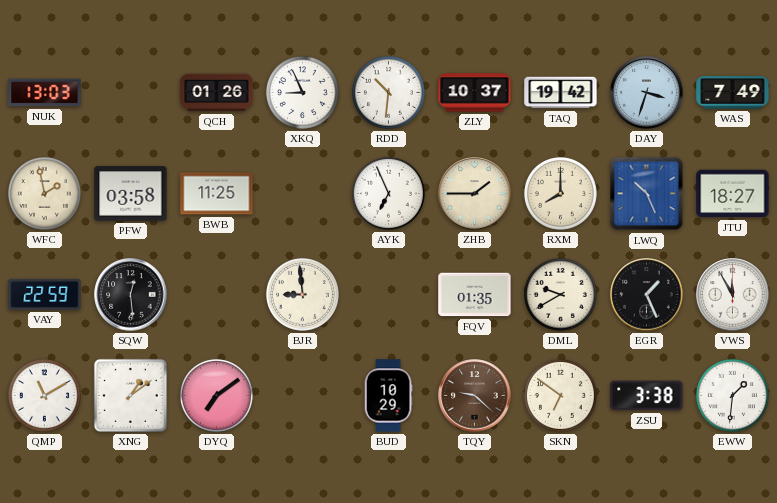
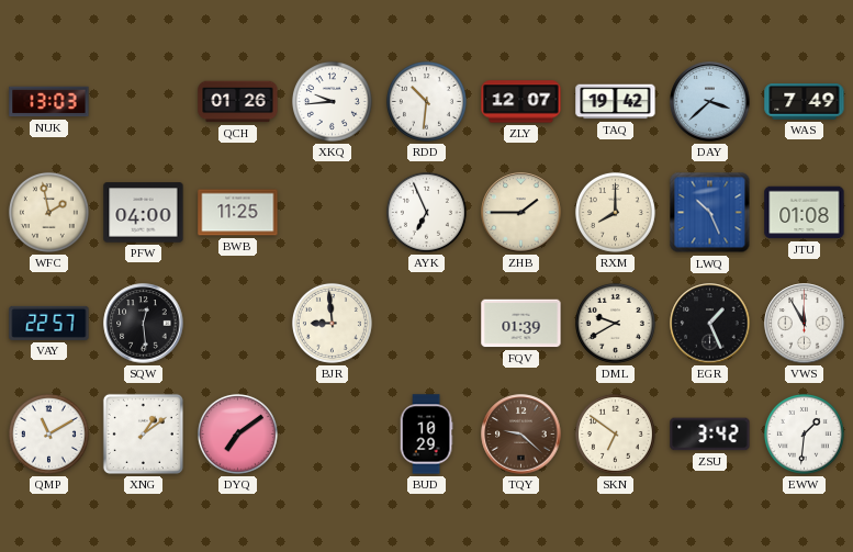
XKQ: 8:56 -> 9:44 (332, 101)
ZLY: 10:37 -> 12:07 (521, 102)
DAY: 3:33 -> 3:38 (710, 102)
PFW: 03:58 -> 04:00 (144, 213)
JTU: 18:27 -> 01:08 (805, 213)
VAY: 22:59 -> 22:57 (49, 323)
FQV: 01:35 -> 01:39 (521, 324)
ZSU: 3:38 -> 3:42 (710, 435)
